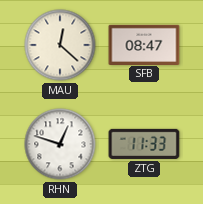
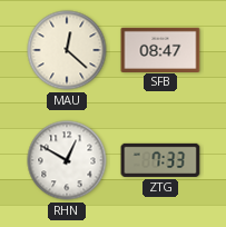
RHN: 12:48 -> 12:50 (67, 160)
ZTG: 11:33 -> 7:33 (160, 160)
